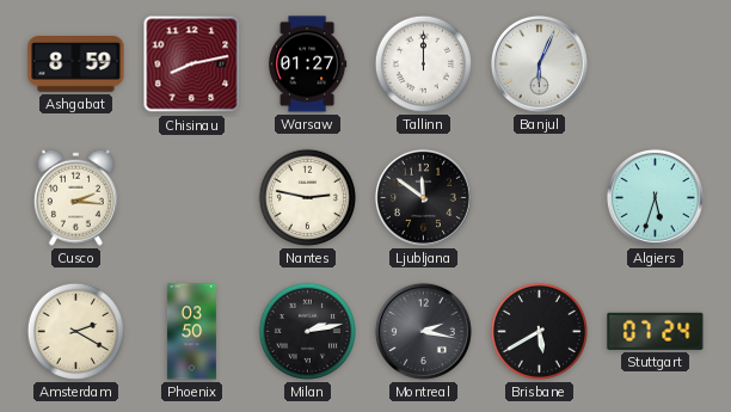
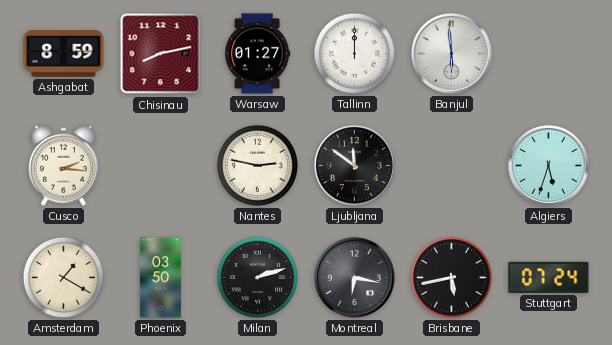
Banjul: 6:04 -> 5:59 (451, 53)
Amsterdam: 2:20 -> 1:20 (63, 277)
Milan: 2:13 -> 2:12 (257, 277)
Montreal: 2:17 -> 6:17 (354, 277)
Brisbane: 5:40 -> 5:43 (451, 277)
